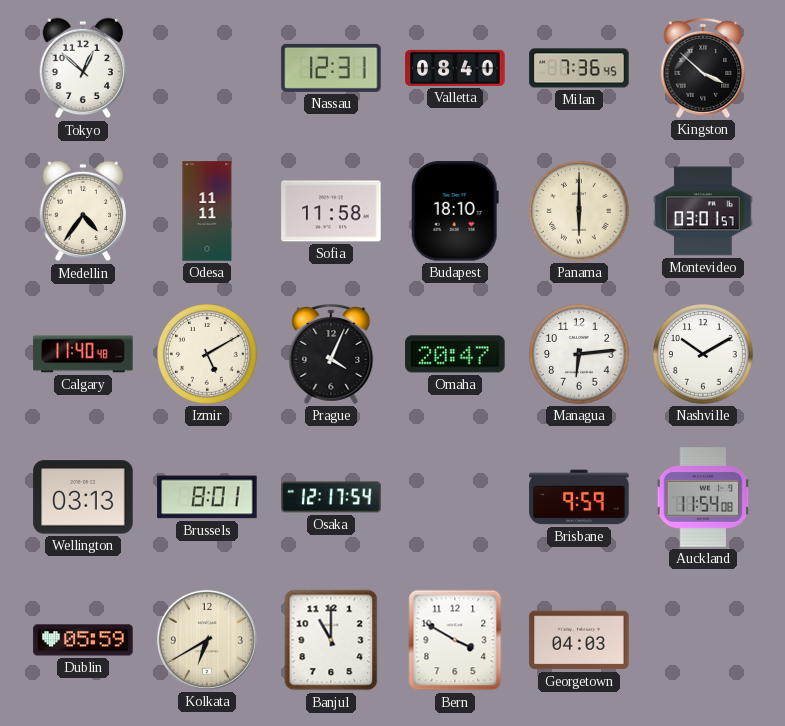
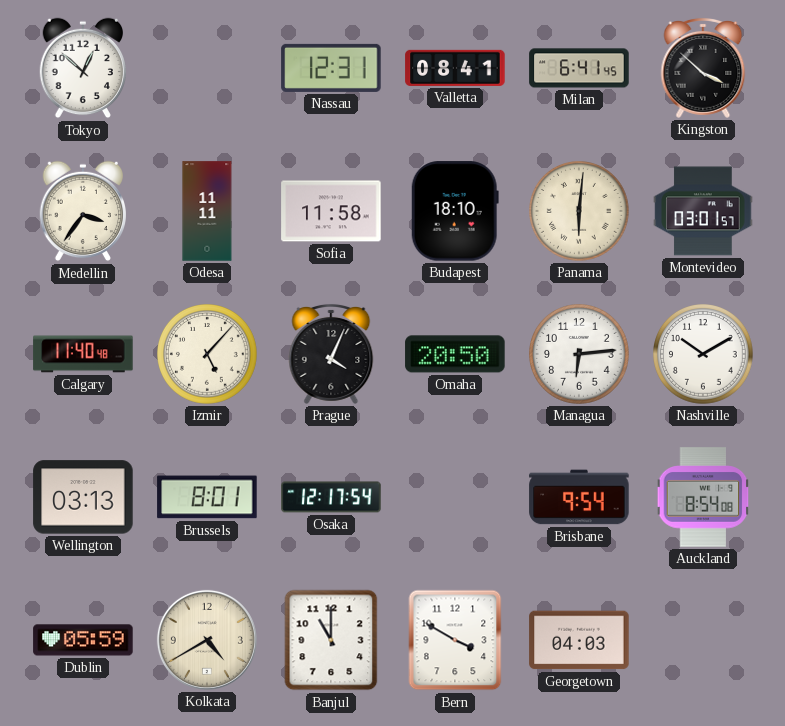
Valletta: 08:40 -> 08:41 (455, 68)
Milan: 7:36 -> 6:41 (579, 68)
Medellin: 4:36 -> 3:36 (82, 211)
Panama: 6:00 -> 6:01 (580, 212)
Izmir: 5:10 -> 5:07 (208, 355)
Omaha: 20:47 -> 20:50 (455, 354)
Brisbane: 9:59 -> 9:54 (579, 497)
Auckland: 11:54 -> 8:54 (703, 497)
Kolkata: 6:40 -> 4:40 (207, 640)
